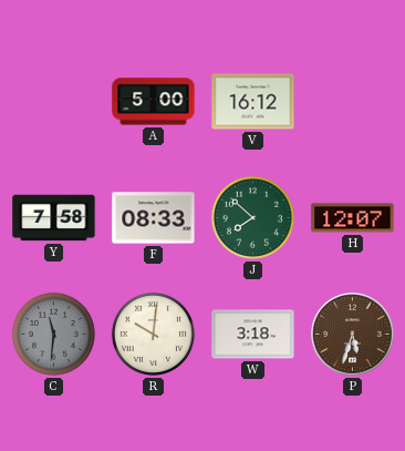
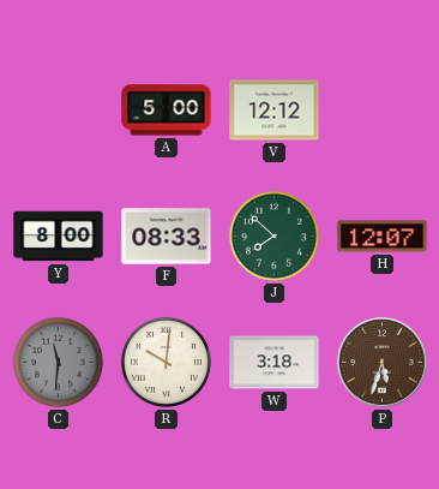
V: 16:12 -> 12:12 (275, 111)
Y: 7:58 -> 8:00 (59, 237)
